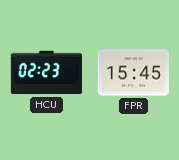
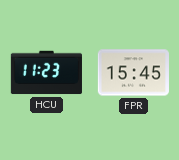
HCU: 02:23 -> 11:23 (46, 73)
